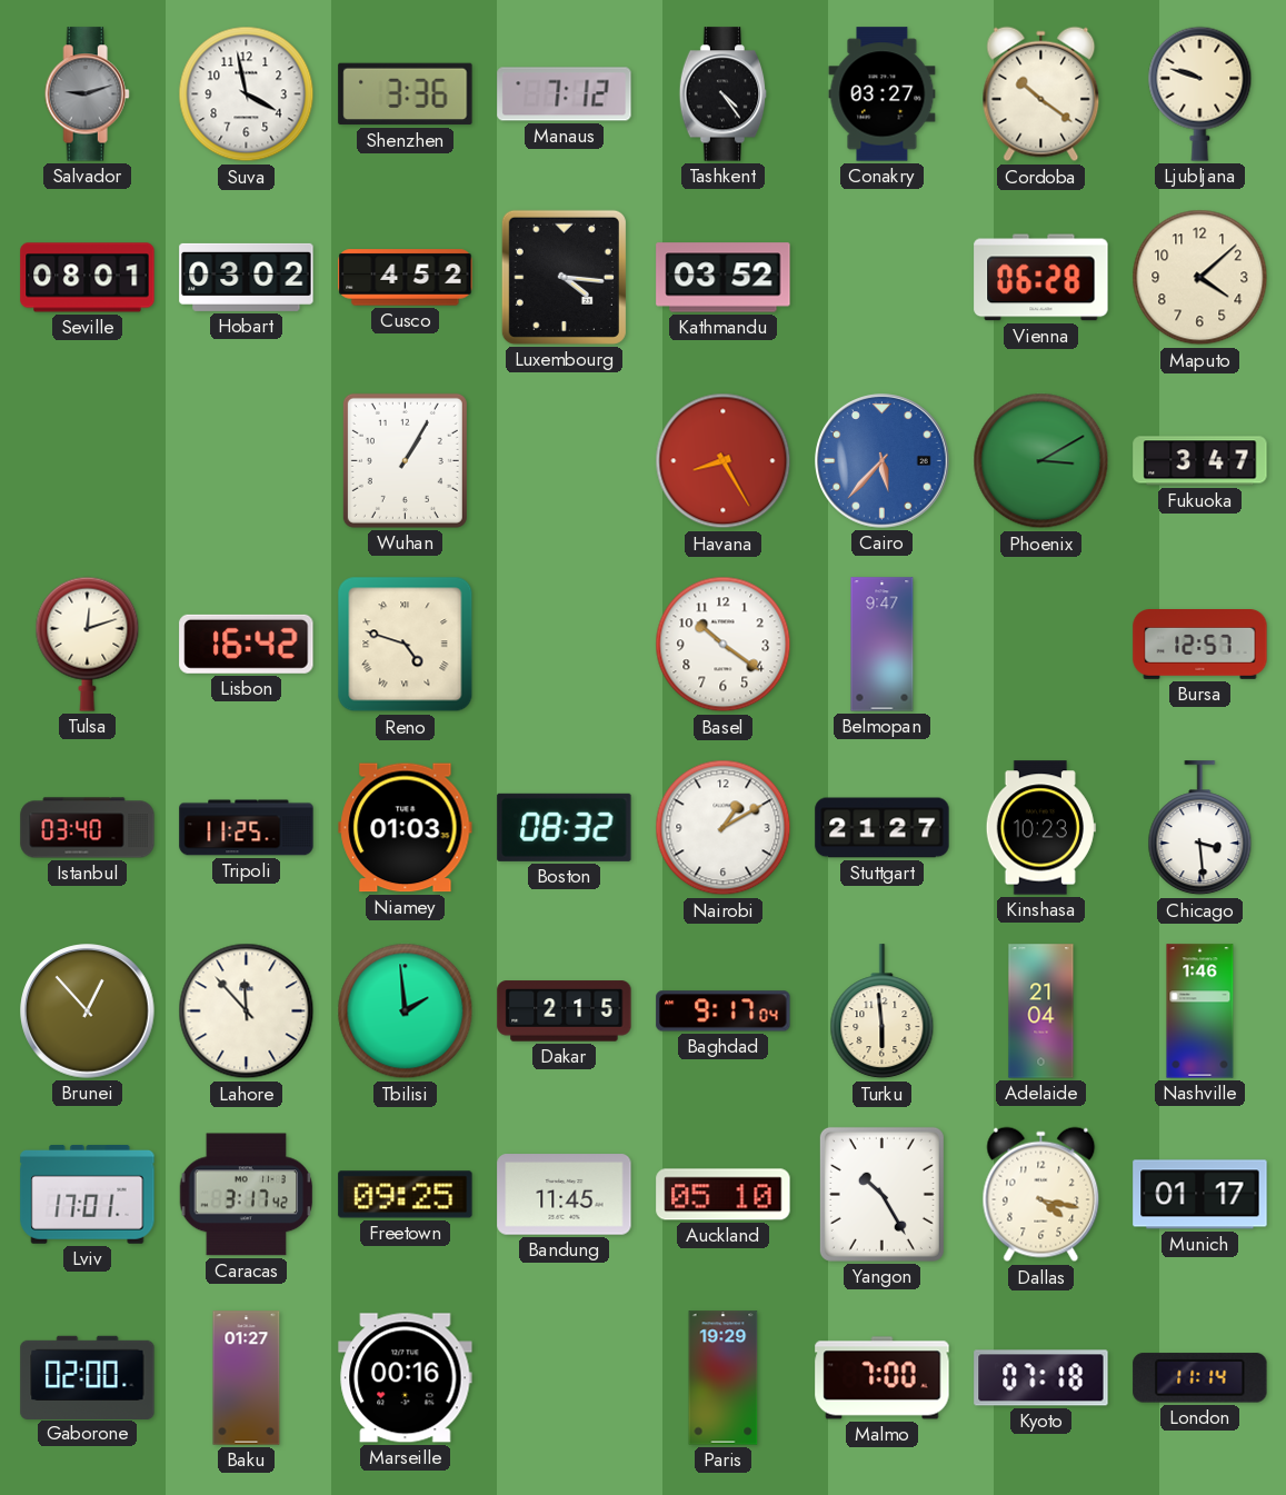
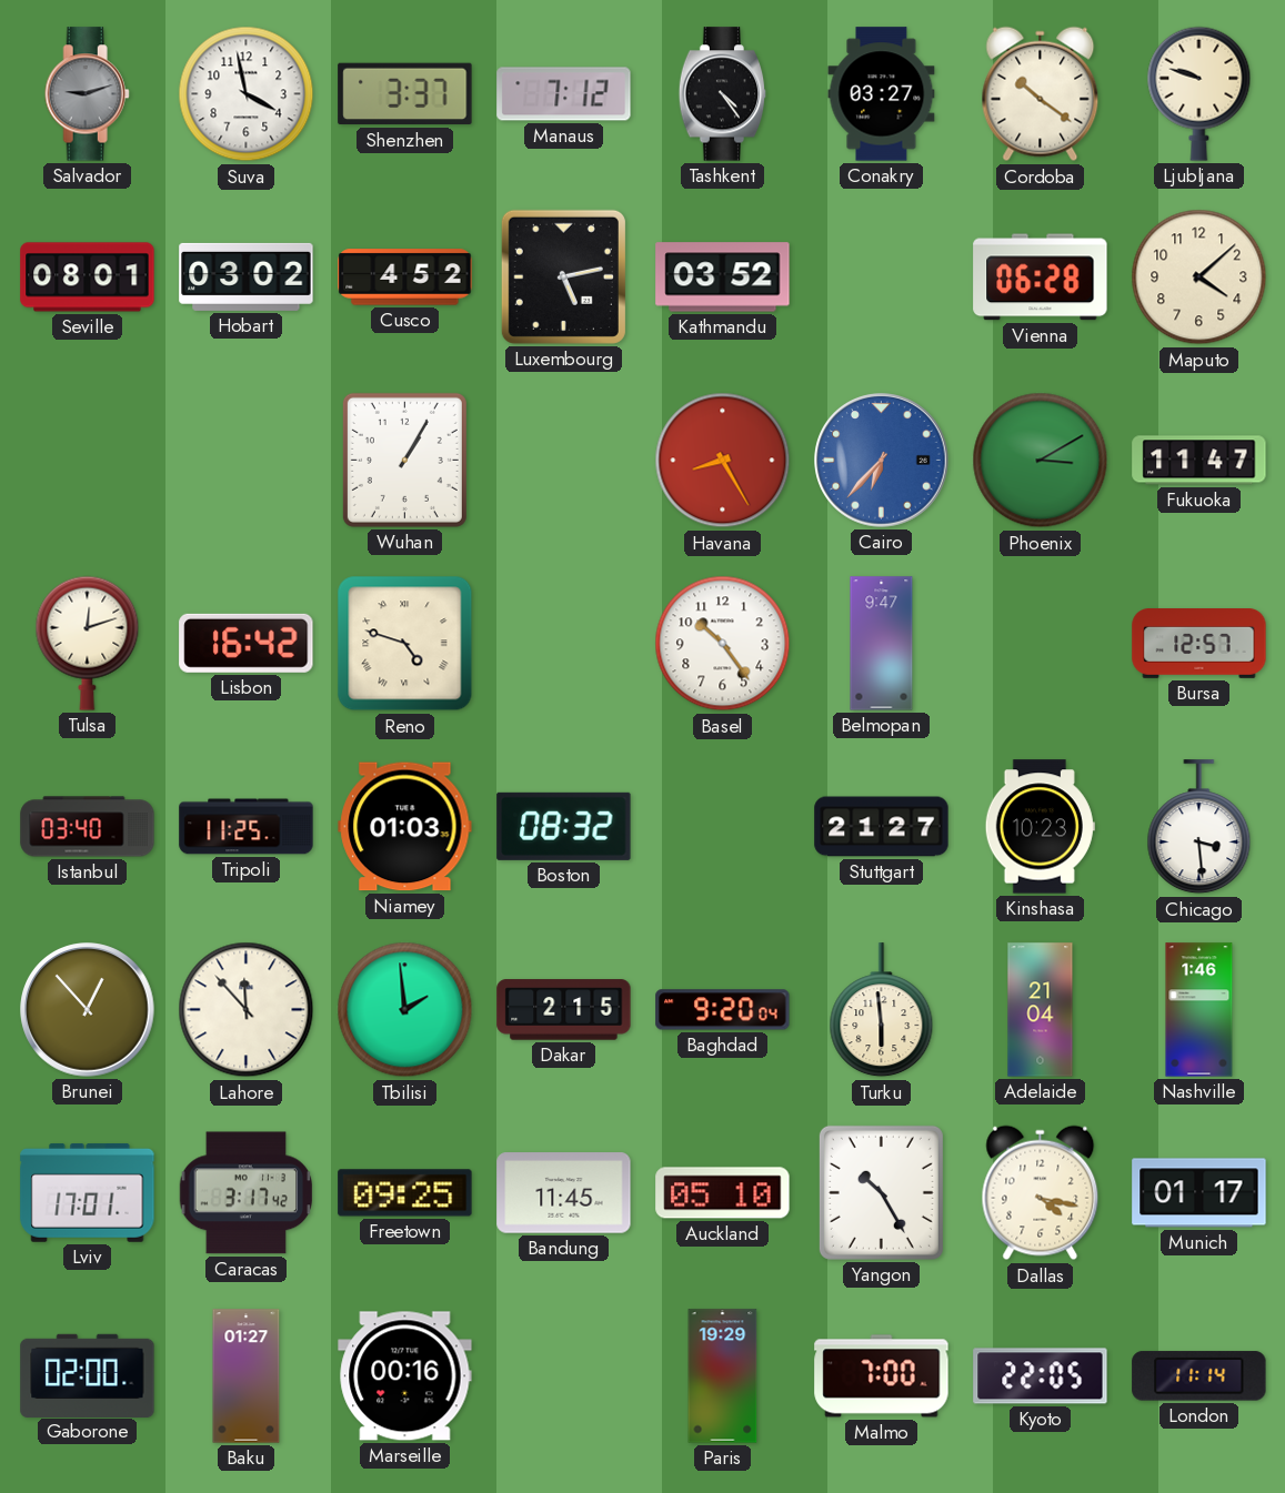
Shenzhen: 3:36 -> 3:37 (405, 94)
Luxembourg: 4:16 -> 5:13 (563, 276)
Cairo: 5:37 -> 6:37 (882, 461)
Fukuoka: 3:47 -> 11:47 (1199, 461)
Basel: 10:21 -> 10:24 (723, 644)
Nairobi: 1:10 -> none (724, 828)
Baghdad: 9:17 -> 9:20 (723, 1010)
Kyoto: 07:18 -> 22:05 (1041, 1376)
